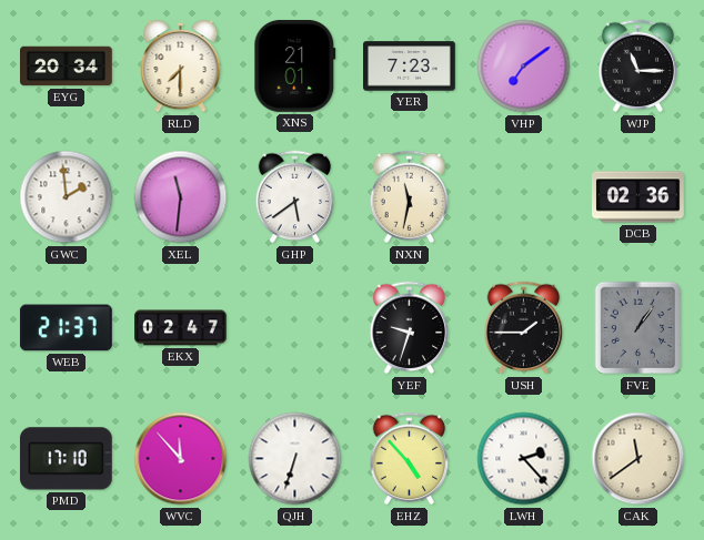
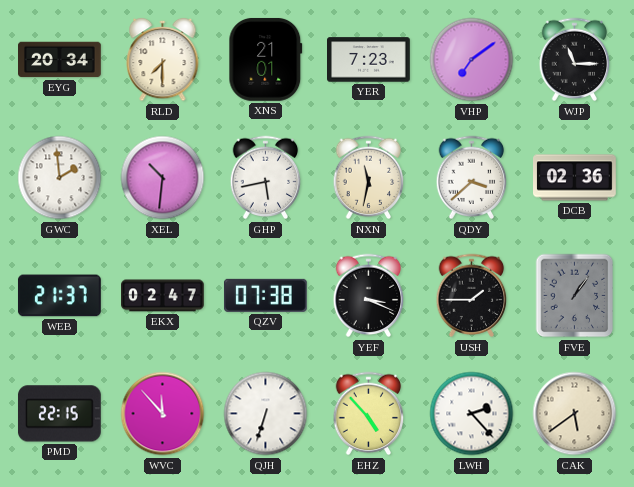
XEL: 11:31 -> 10:31 (163, 178)
GHP: 5:39 -> 5:43 (266, 178)
QDY: none -> 3:38 (472, 178)
QZV: none -> 07:38 (265, 295)
YEF: 9:33 -> 3:19 (369, 296)
PMD: 17:10 -> 22:15 (59, 414)
CAK: 11:39 -> 5:39 (575, 414)
